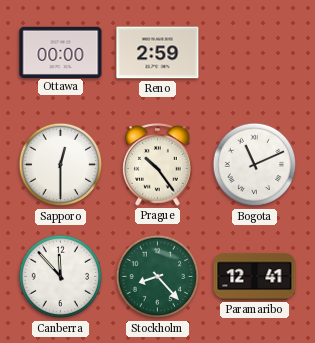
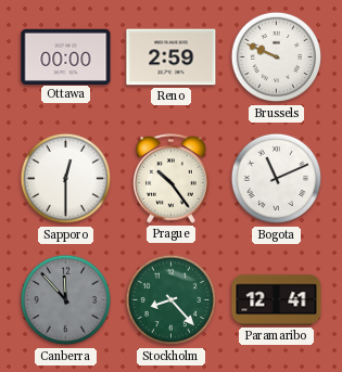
Brussels: none -> 9:49 (277, 57)
Canberra dial: white -> grey (66, 300)
